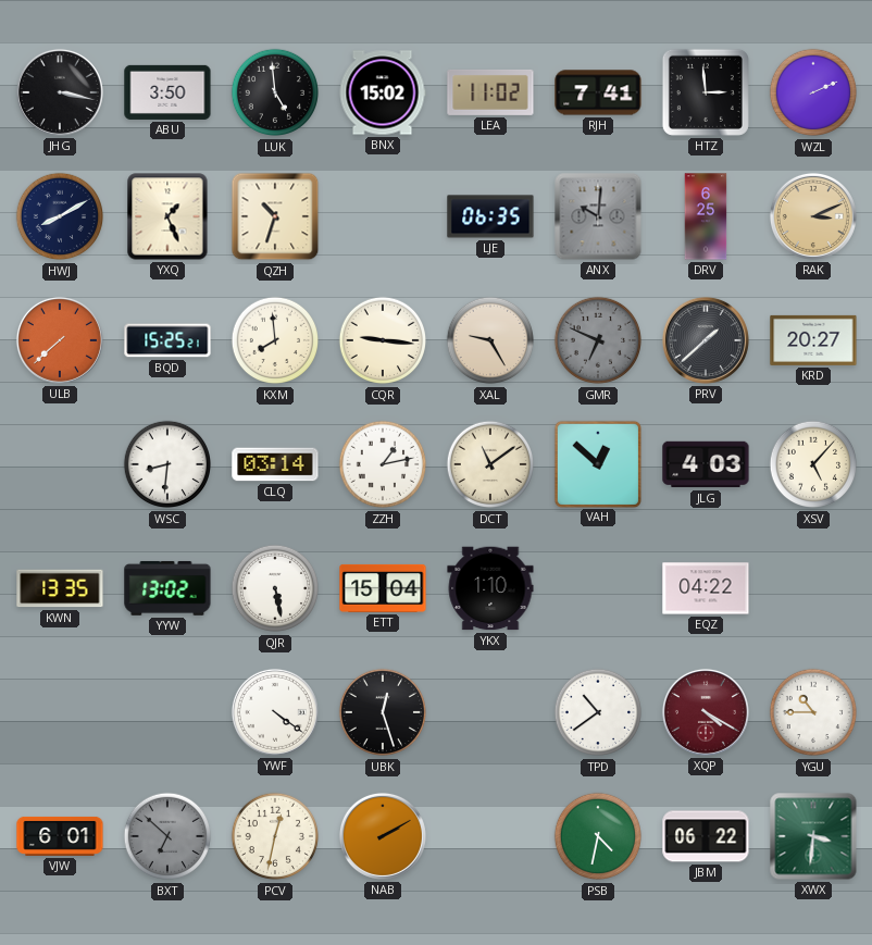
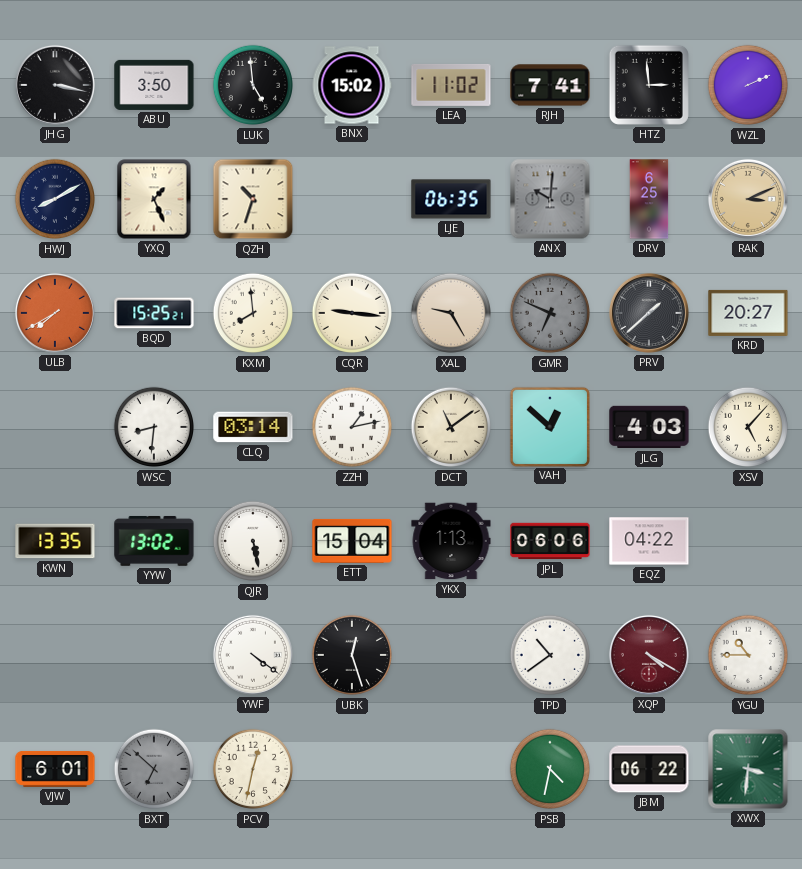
ULB: 7:38 -> 7:40 (55, 313)
YKX: 1:10 -> 1:13 (451, 541)
JPL: none -> 06:06 (550, 541)
NAB: 2:10 -> none (383, 836)
